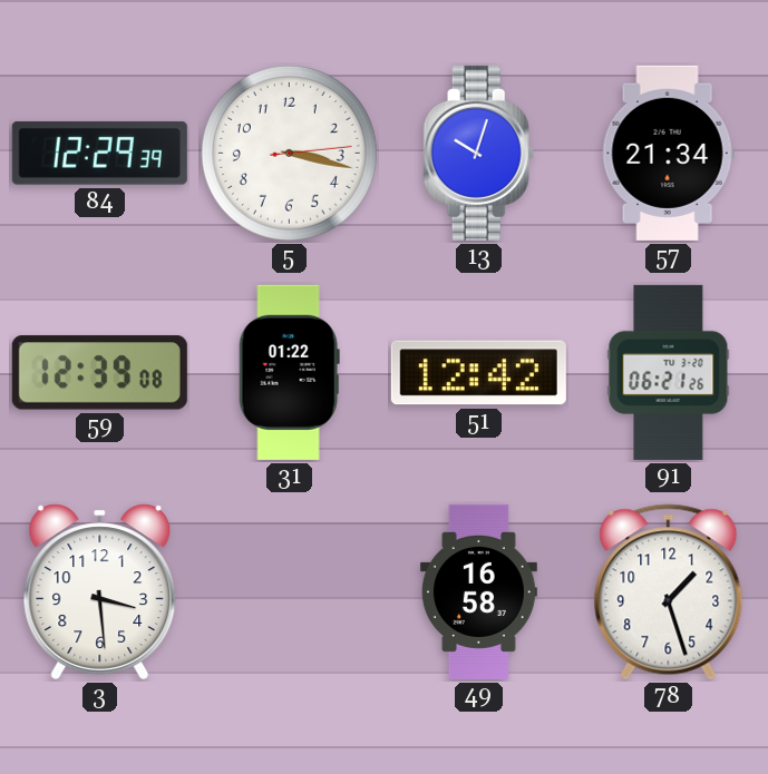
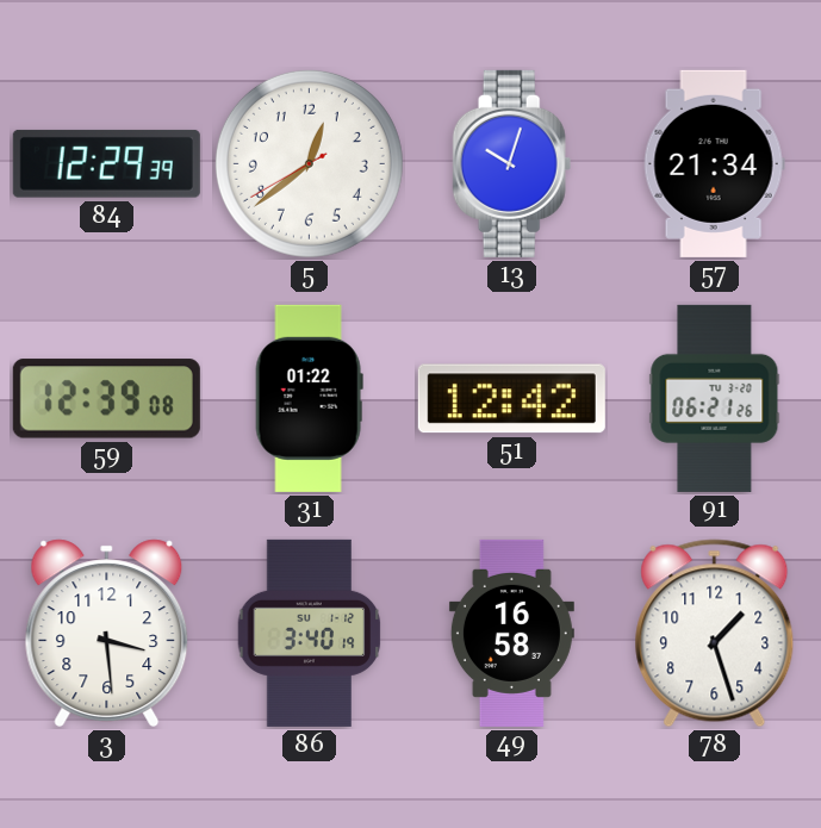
5: 3:17 -> 12:38 (309, 163)
86: none -> 3:40 (310, 633)
